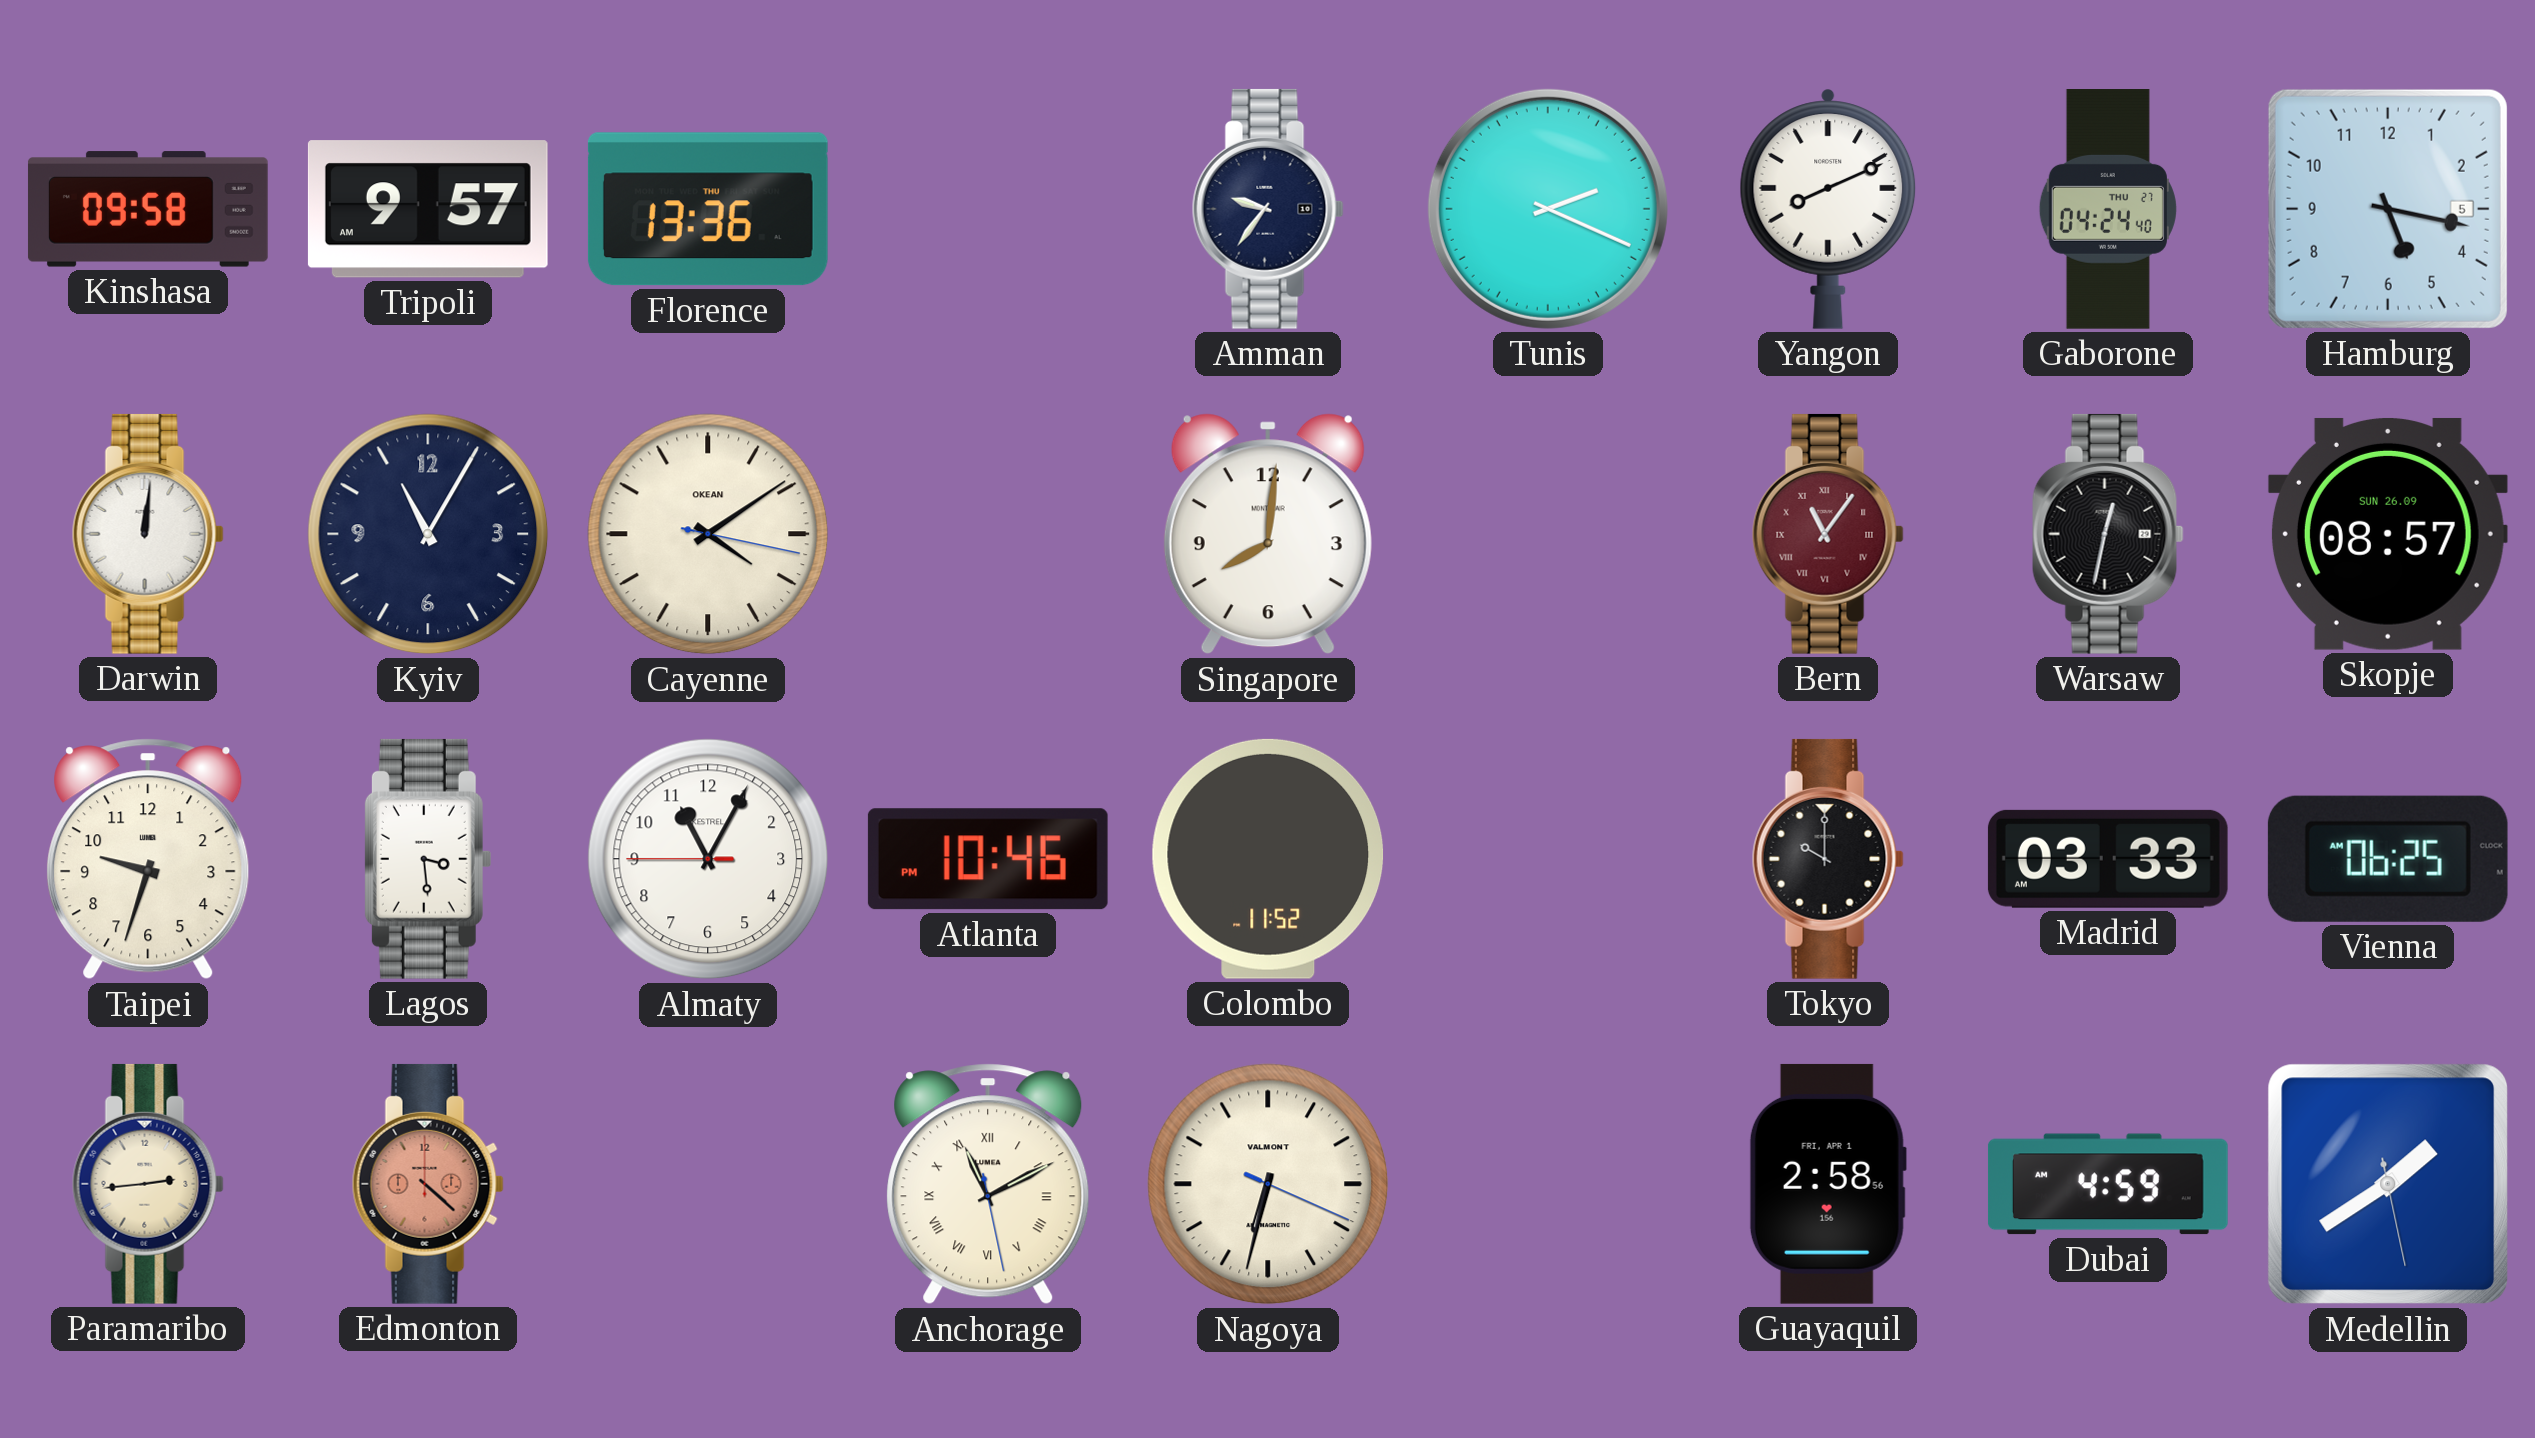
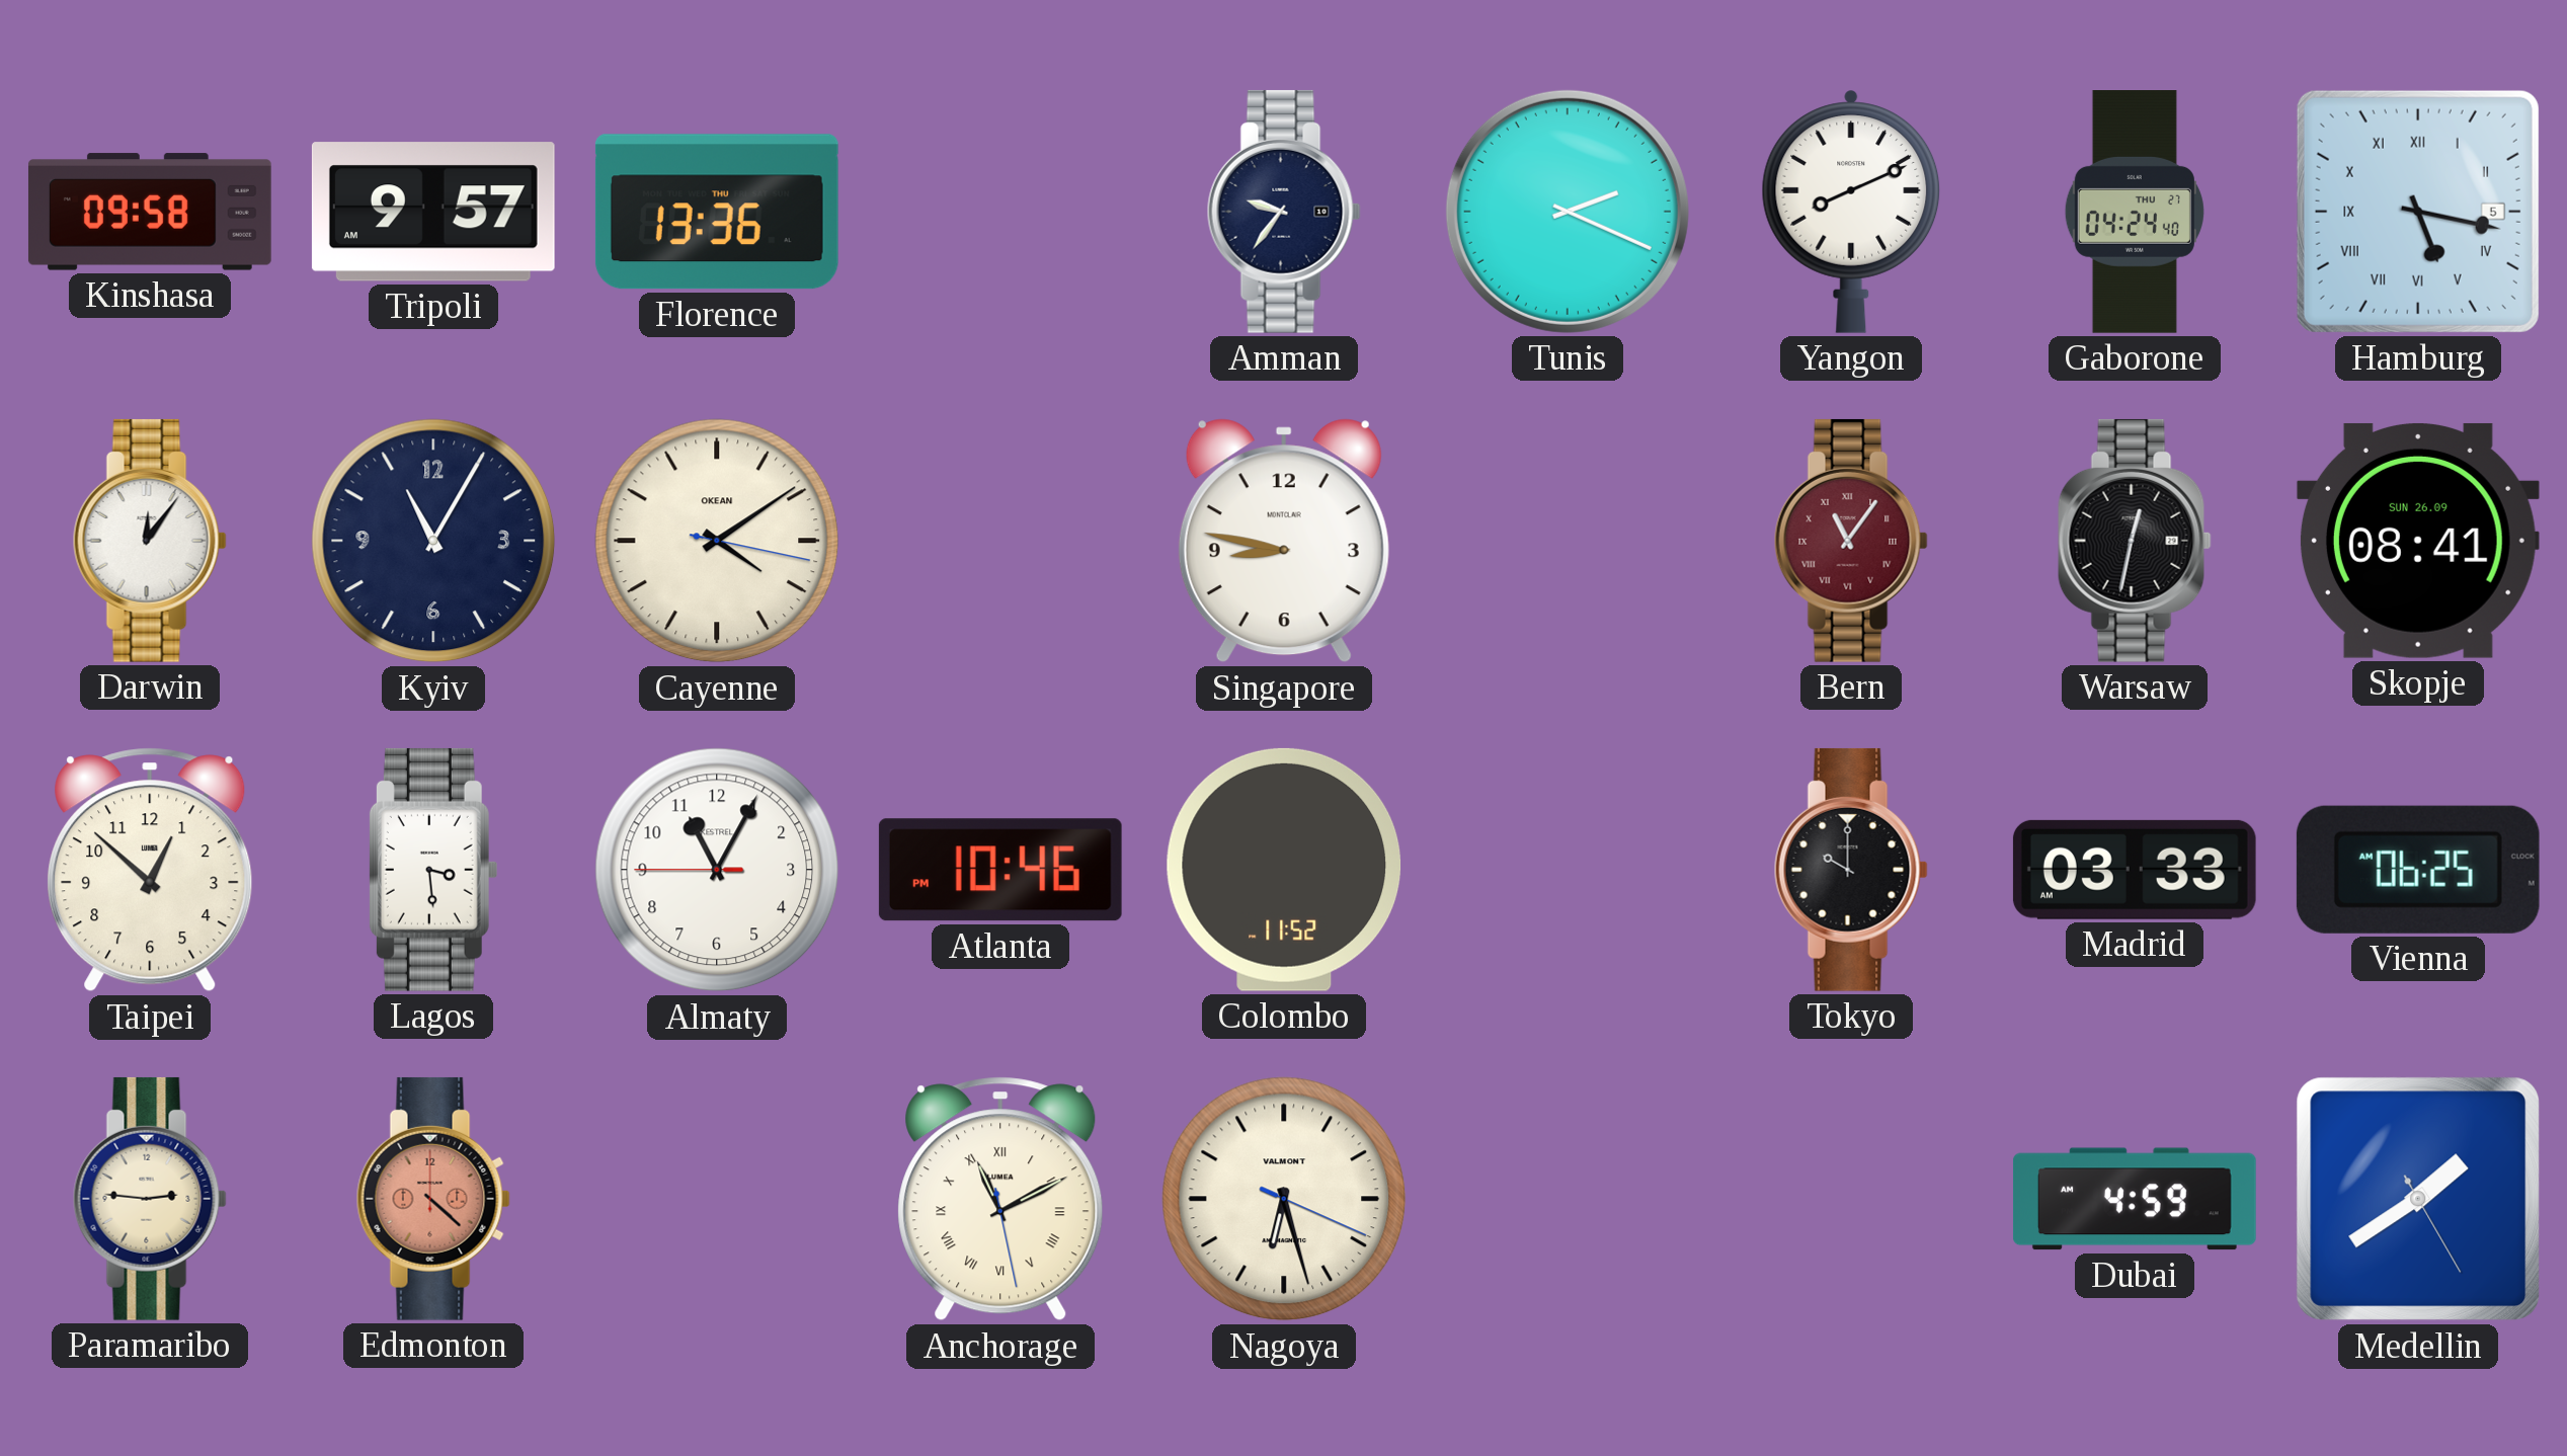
Hamburg numerals: Arabic -> Roman (2418, 212)
Darwin: 12:01 -> 12:06 (150, 541)
Singapore: 8:01 -> 8:47 (1284, 541)
Skopje: 08:57 -> 08:41 (2418, 541)
Taipei: 9:33 -> 12:52 (150, 870)
Paramaribo: 2:44 -> 2:46 (150, 1199)
Nagoya: 6:32 -> 6:27 (1284, 1199)
Guayaquil: 2:58 -> none (1828, 1184)
Medellin: 1:39:28 -> 1:39:25 (2418, 1199)
